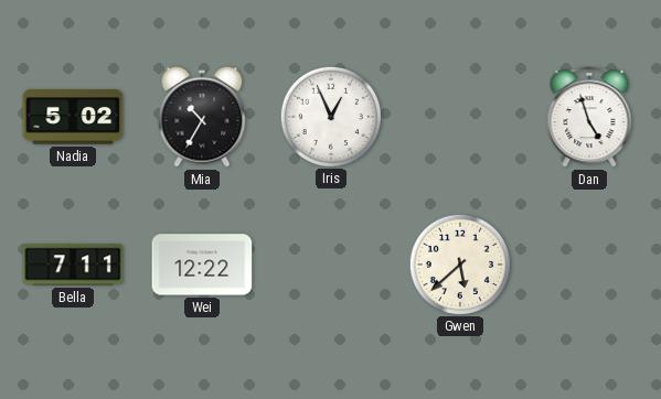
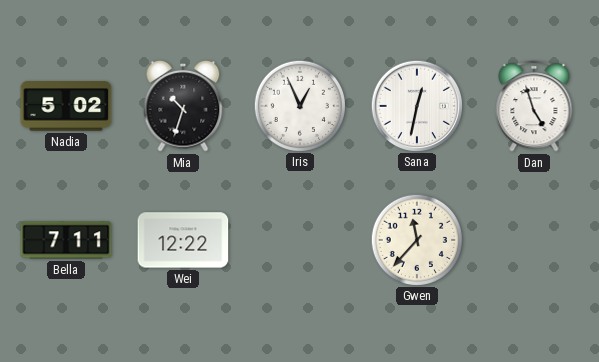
Mia: 10:35 -> 10:33 (183, 106)
Sana: none -> 12:32 (416, 105)
Gwen: 5:38 -> 11:37 (416, 239)
